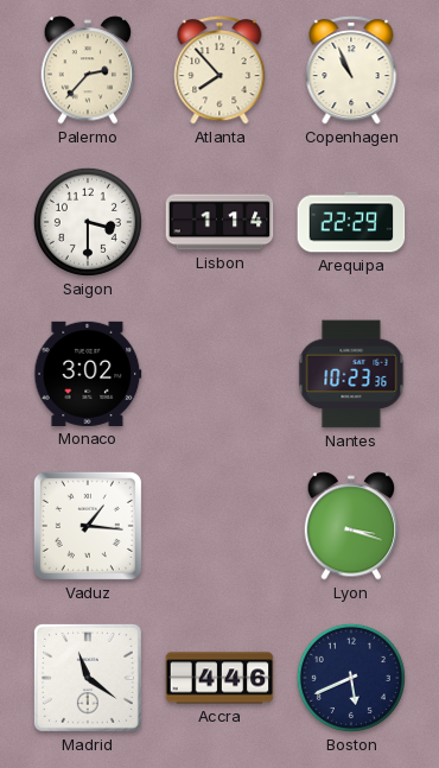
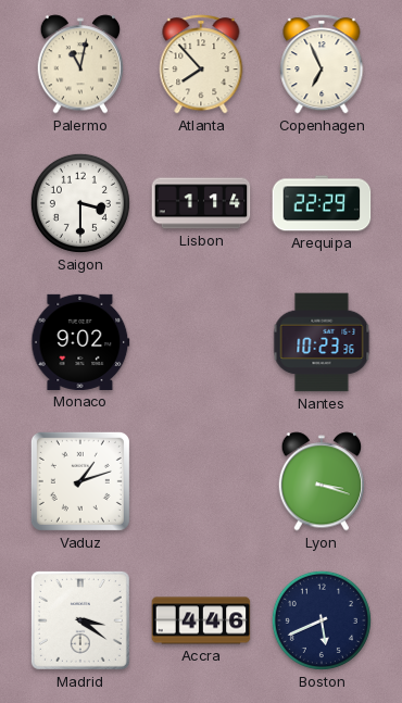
Palermo: 2:37 -> 11:02 (80, 64)
Copenhagen: 10:56 -> 6:56 (322, 64)
Monaco: 3:02 -> 9:02 (80, 342)
Vaduz: 1:16 -> 1:12 (80, 481)
Madrid: 11:21 -> 3:21 (80, 620)
